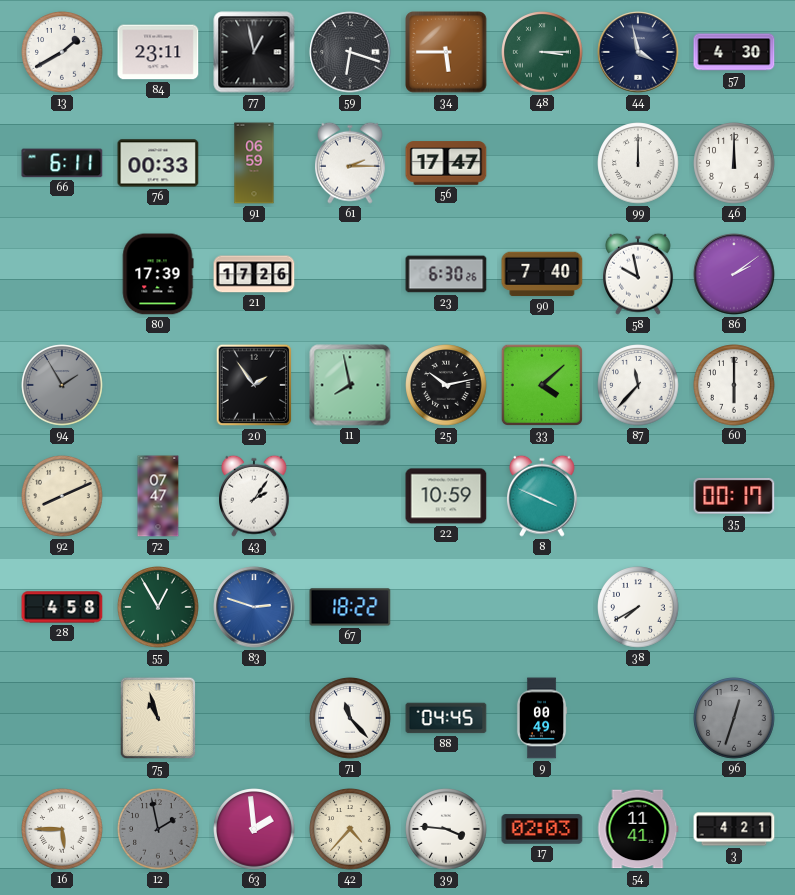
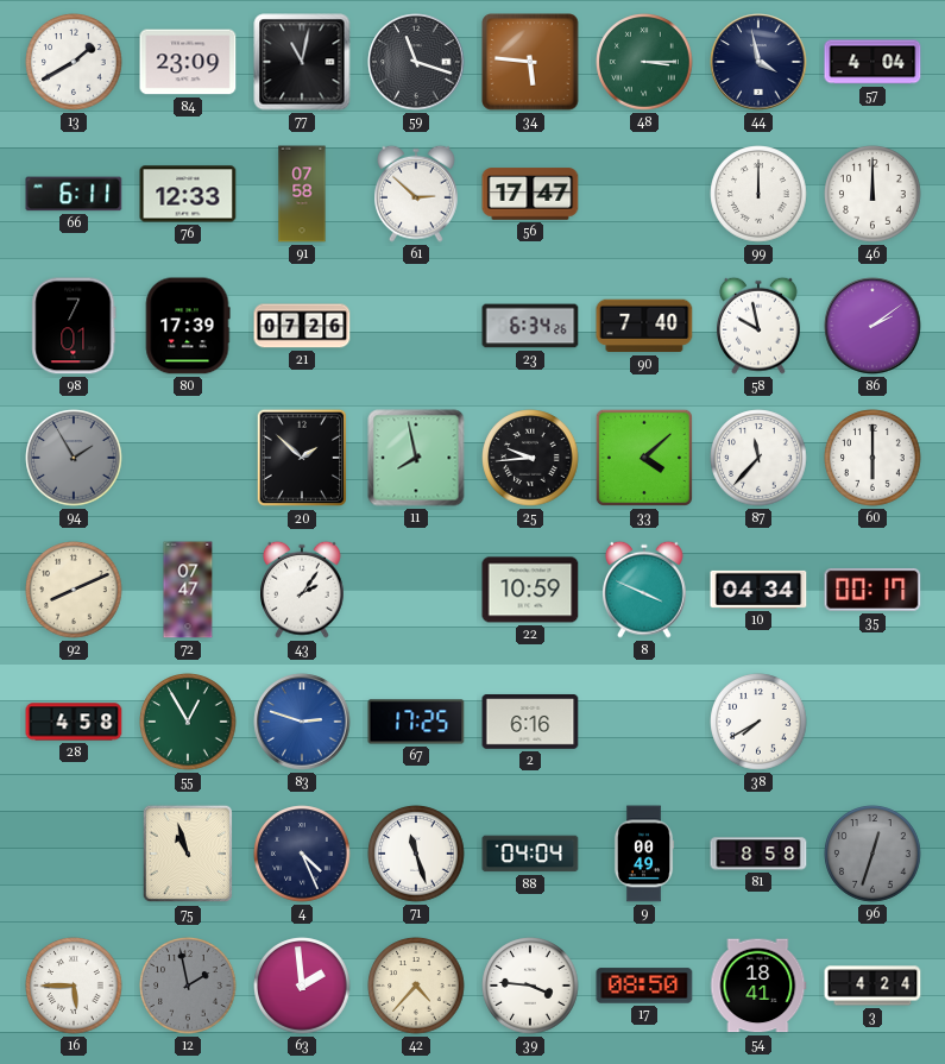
84: 23:11 -> 23:09 (188, 62)
77: 12:58 -> 11:02 (302, 62)
59: 6:18 -> 11:18 (416, 62)
34: 5:45 -> 5:46 (530, 62)
57: 4:30 -> 4:04 (872, 62)
76: 00:33 -> 12:33 (188, 194)
91: 06:59 -> 07:58 (302, 194)
61: 2:15 -> 2:52 (417, 194)
98: none -> 7:01 (74, 326)
21: 17:26 -> 07:26 (302, 326)
23: 6:30 -> 6:34 (530, 326)
20: 1:54 -> 1:52 (302, 458)
25: 10:13 -> 9:44 (530, 458)
10: none -> 04:34 (758, 590)
67: 18:22 -> 17:25 (416, 722)
2: none -> 6:16 (530, 723)
4: none -> 4:26 (302, 854)
71: 11:23 -> 11:27 (416, 854)
88: 04:45 -> 04:04 (530, 854)
81: none -> 8:58 (758, 854)
17: 02:03 -> 08:50 (644, 986)
54: 11:41 -> 18:41 (758, 986)
3: 4:21 -> 4:24 (872, 986)
